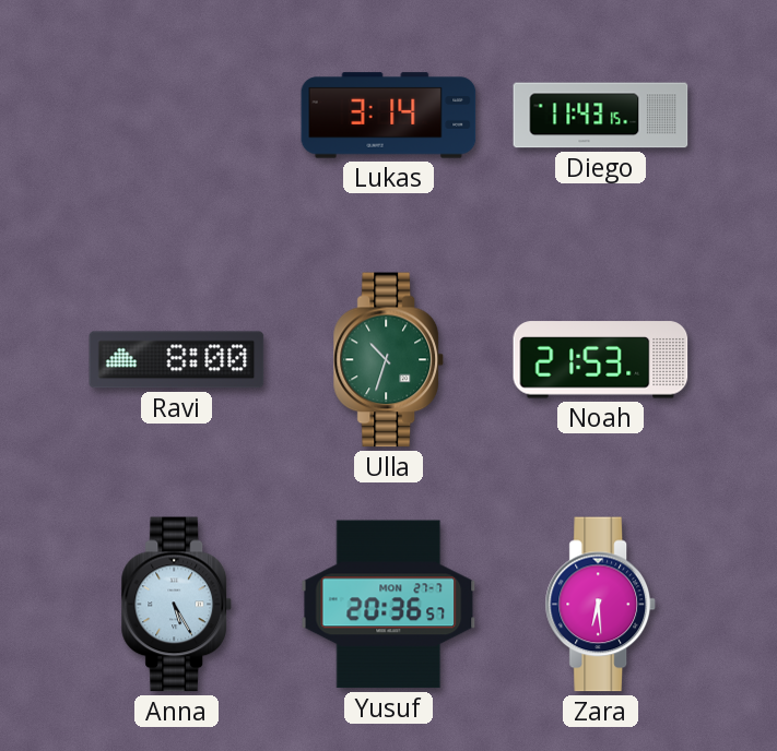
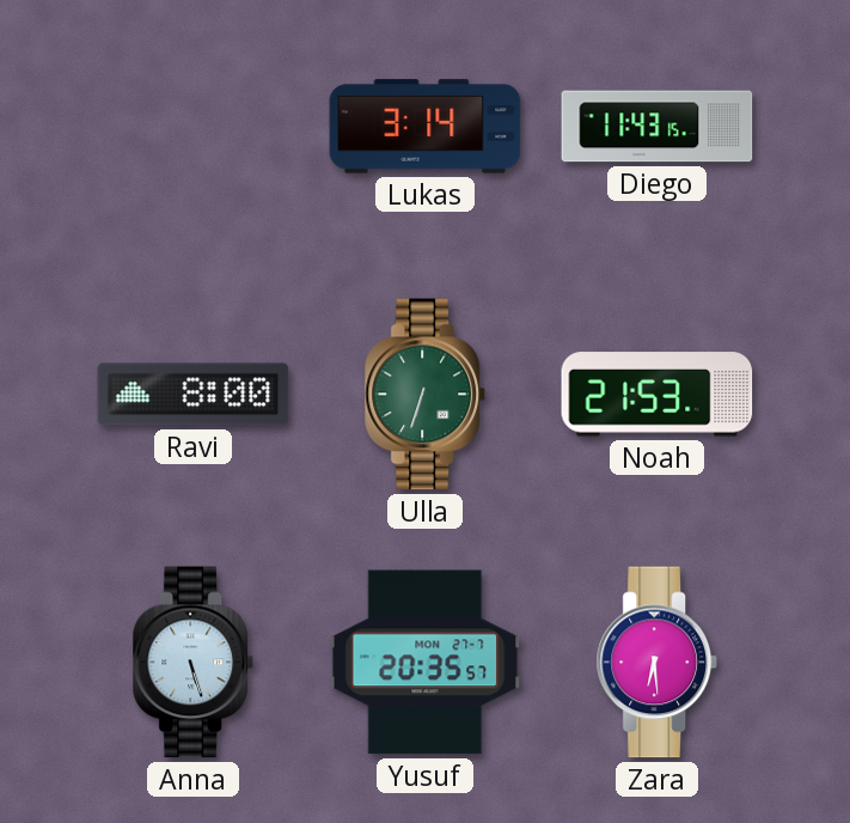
Ulla: 10:33 -> 6:33 (426, 395)
Anna: 5:25 -> 5:27 (194, 663)
Yusuf: 20:36 -> 20:35 (426, 663)
